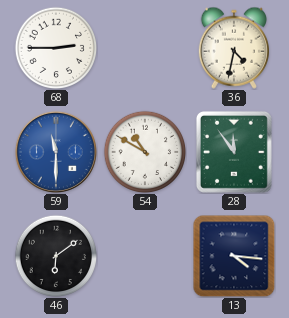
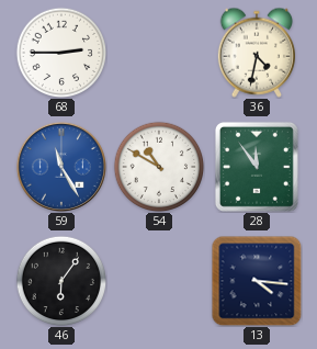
59: 11:30 -> 11:25 (61, 167)
46: 6:09 -> 6:06 (61, 281)
